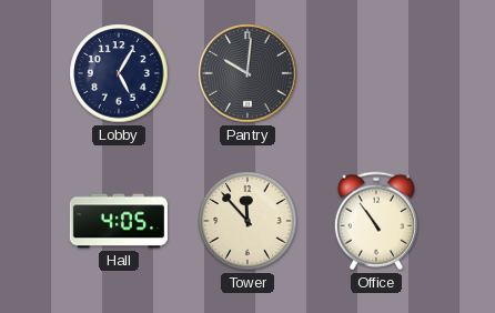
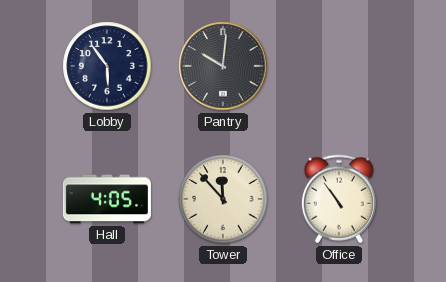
Lobby: 5:05 -> 5:54 (107, 66)
